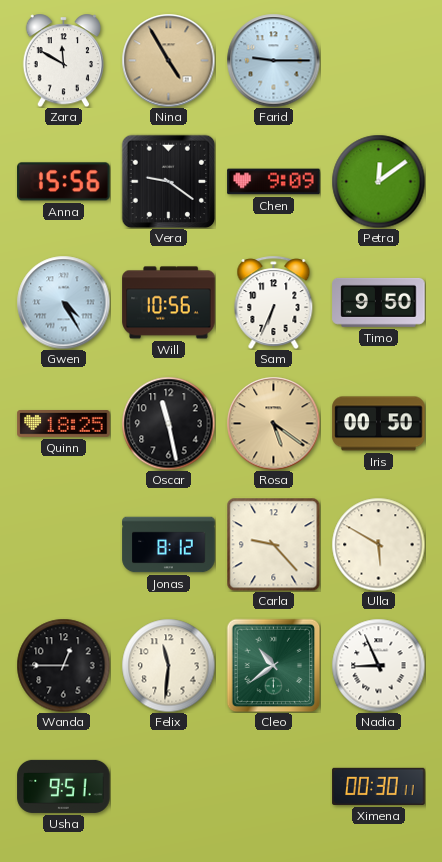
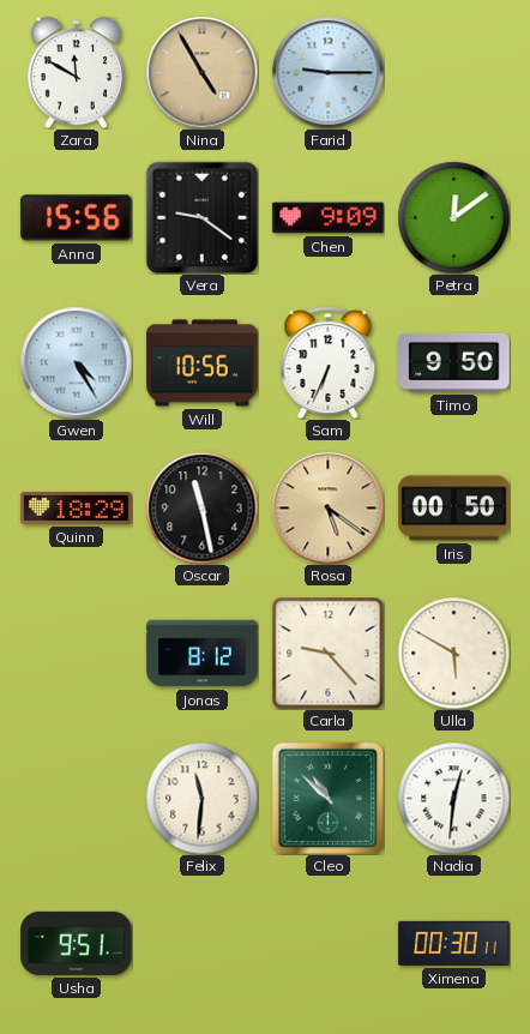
Quinn: 18:25 -> 18:29 (77, 509)
Wanda: 12:45 -> none (63, 665)
Cleo: 10:39 -> 10:52 (327, 798)
Nadia: 8:56 -> 12:31 (453, 798)
